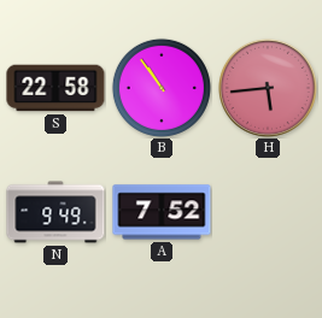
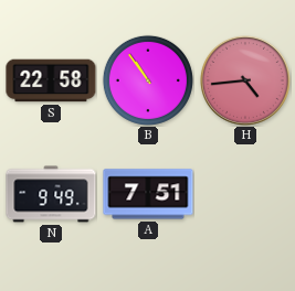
H: 5:44 -> 4:44 (245, 80)
A: 7:52 -> 7:51 (148, 194)
